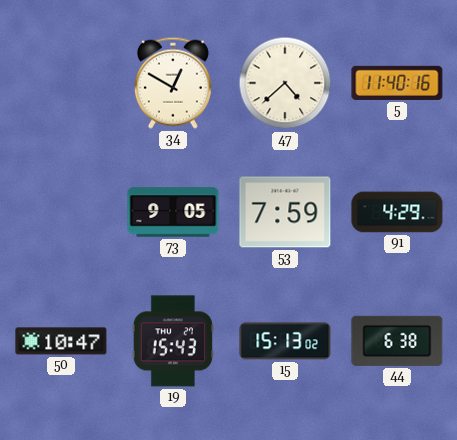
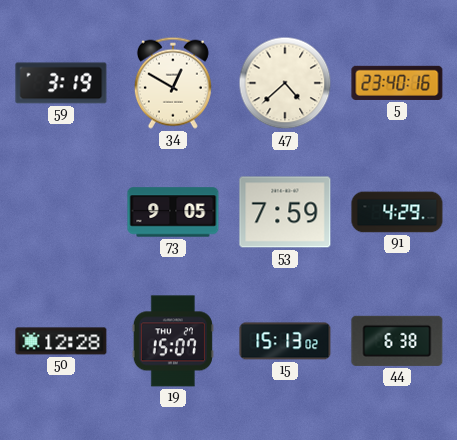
59: none -> 3:19 (61, 83)
5: 11:40 -> 23:40 (397, 83)
50: 10:47 -> 12:28 (61, 341)
19: 15:43 -> 15:07 (173, 341)
